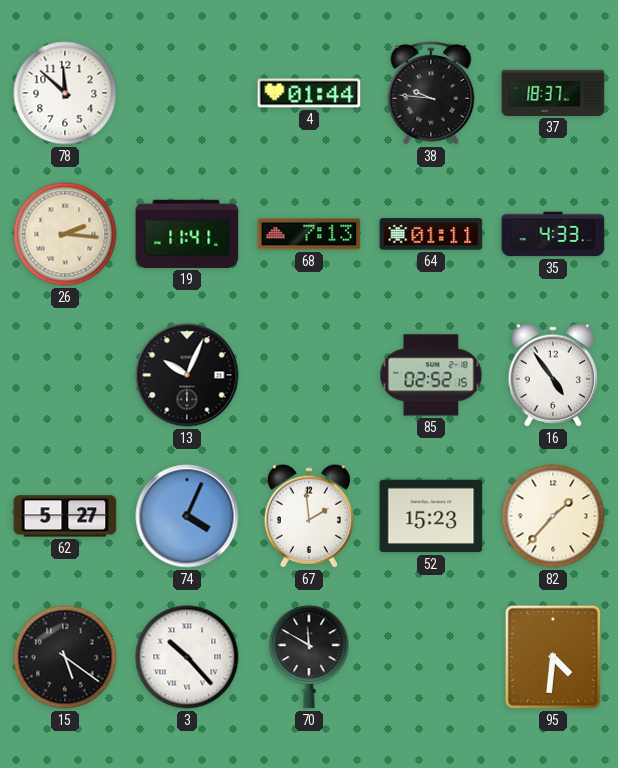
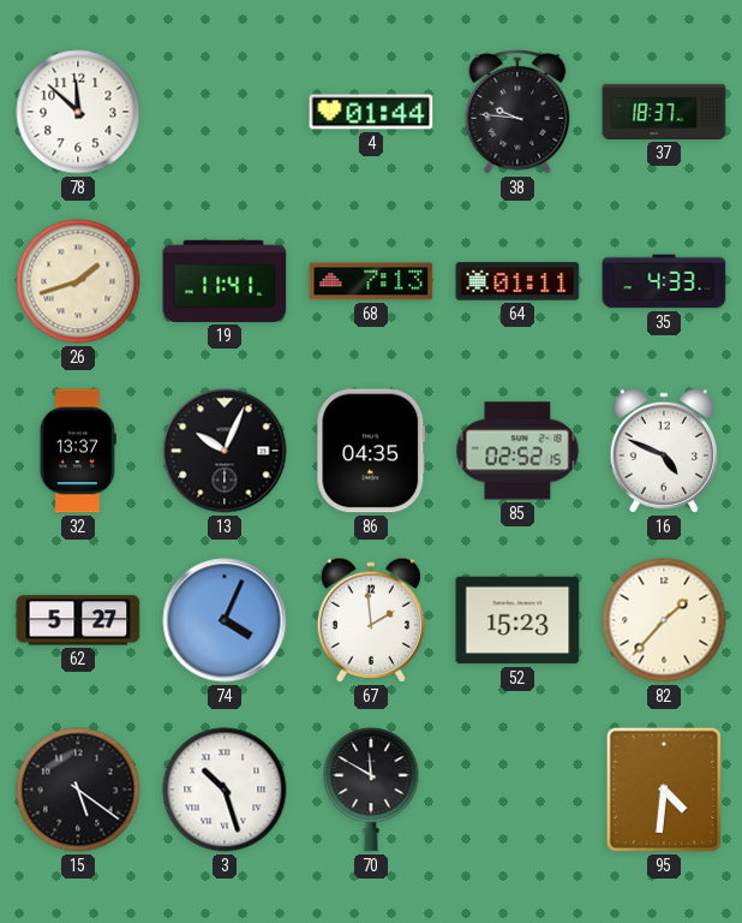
26: 2:16 -> 1:42 (78, 281)
32: none -> 13:37 (78, 451)
86: none -> 04:35 (371, 451)
16: 4:54 -> 4:49 (663, 451)
3: 10:23 -> 10:27 (225, 790)
